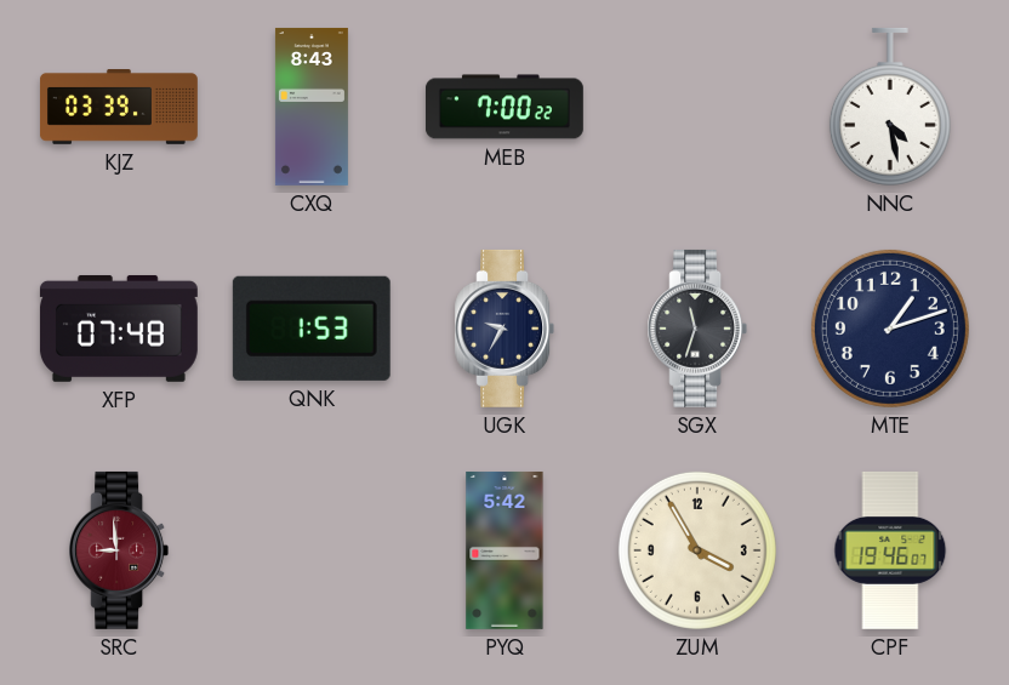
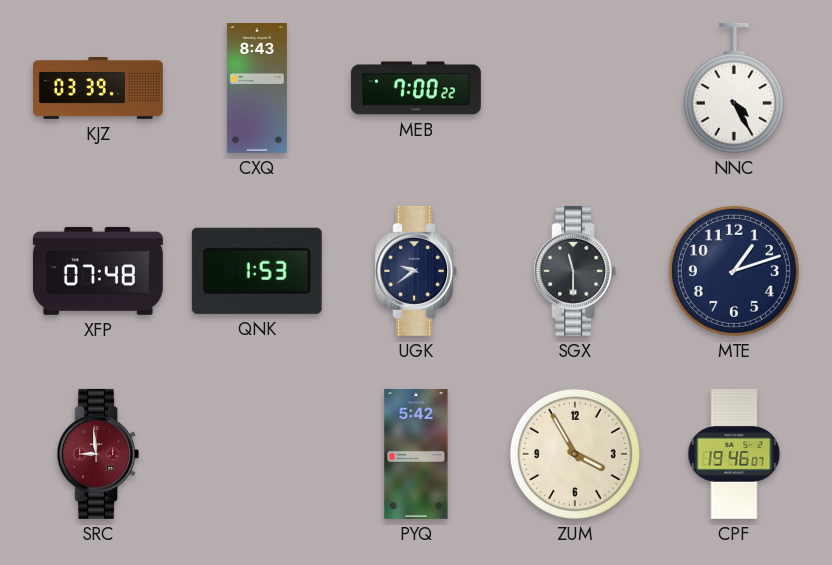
NNC: 4:28 -> 4:25 (734, 88)
UGK: 9:35 -> 9:39 (416, 271)
SGX: 11:33 -> 11:30 (575, 271)
